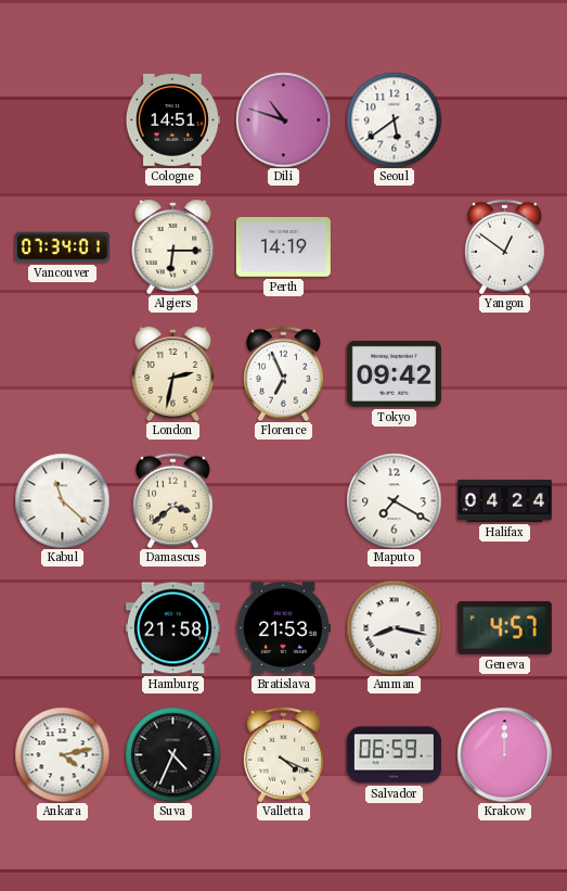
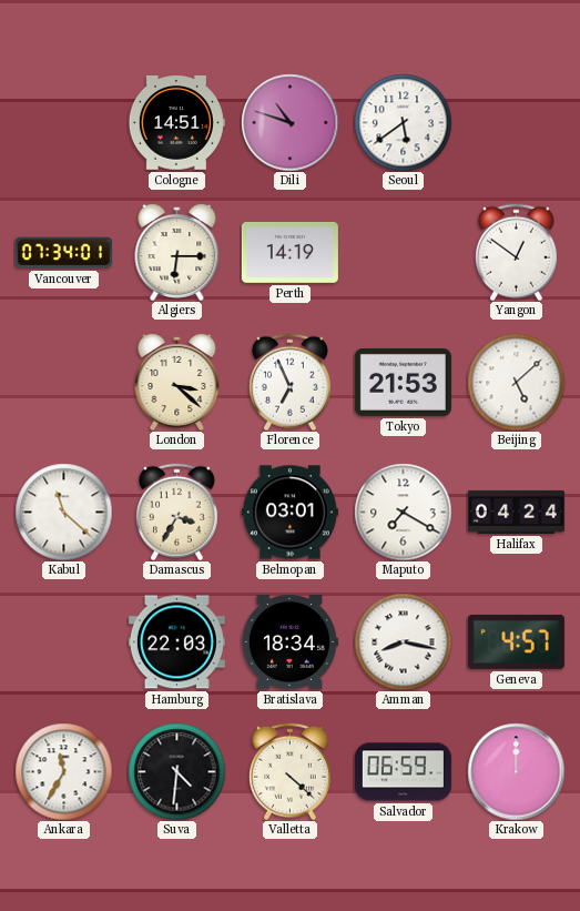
London: 2:32 -> 3:22 (177, 382)
Tokyo: 09:42 -> 21:53 (403, 382)
Beijing: none -> 5:08 (516, 382)
Damascus: 3:38 -> 3:35 (176, 512)
Belmopan: none -> 03:01 (289, 513)
Hamburg: 21:58 -> 22:03 (176, 642)
Bratislava: 21:53 -> 18:34 (289, 642)
Ankara: 4:13 -> 11:35 (63, 771)
Suva: 4:34 -> 4:31 (176, 771)
Valletta: 4:19 -> 4:22 (289, 771)
